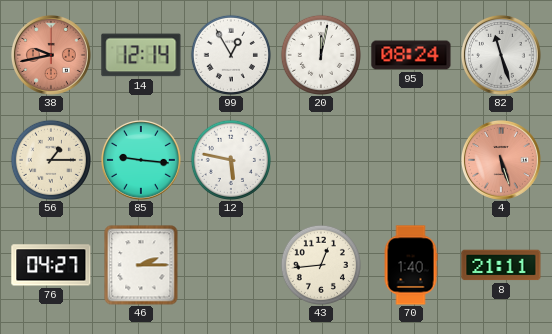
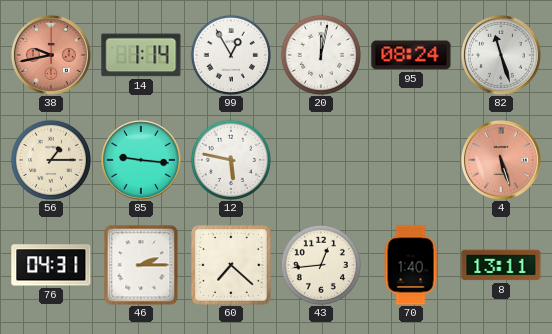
14: 12:14 -> 1:14 (141, 55)
76: 04:27 -> 04:31 (51, 265)
60: none -> 7:22 (231, 265)
8: 21:11 -> 13:11 (501, 265)
